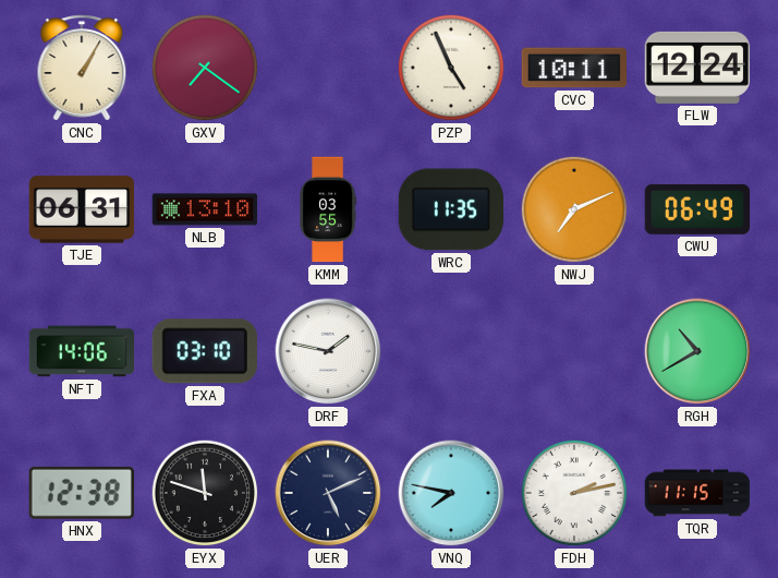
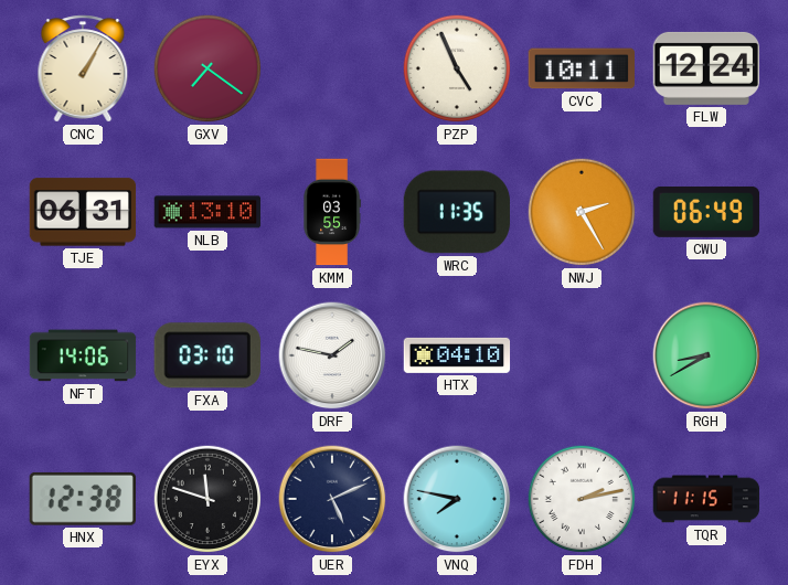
NWJ: 7:11 -> 2:25 (582, 212)
HTX: none -> 04:10 (457, 355)
RGH: 10:40 -> 8:40 (706, 355)
